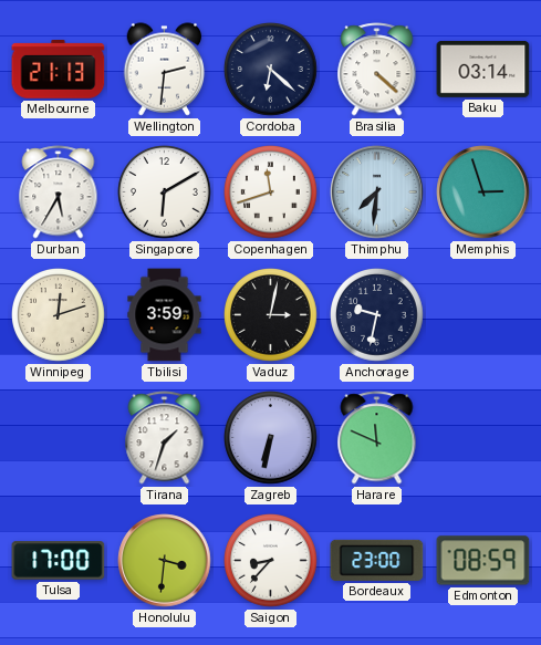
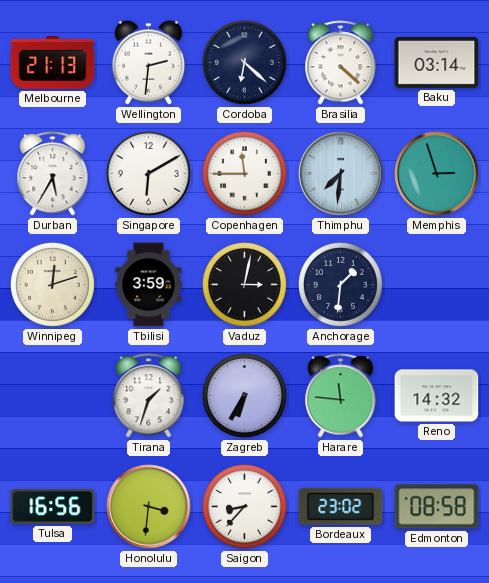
Copenhagen: 11:42 -> 11:45 (245, 174)
Anchorage: 9:32 -> 1:31 (341, 285)
Zagreb: 6:32 -> 6:35 (245, 396)
Harare: 11:49 -> 11:46 (341, 396)
Reno: none -> 14:32 (437, 396)
Tulsa: 17:00 -> 16:56 (53, 507)
Bordeaux: 23:00 -> 23:02 (341, 506)
Edmonton: 08:59 -> 08:58 (437, 507)
